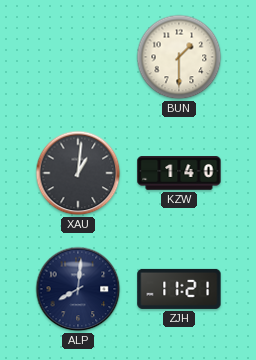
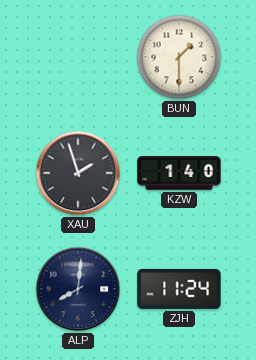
XAU: 1:01 -> 1:57 (78, 173)
ZJH: 11:21 -> 11:24 (179, 289)
